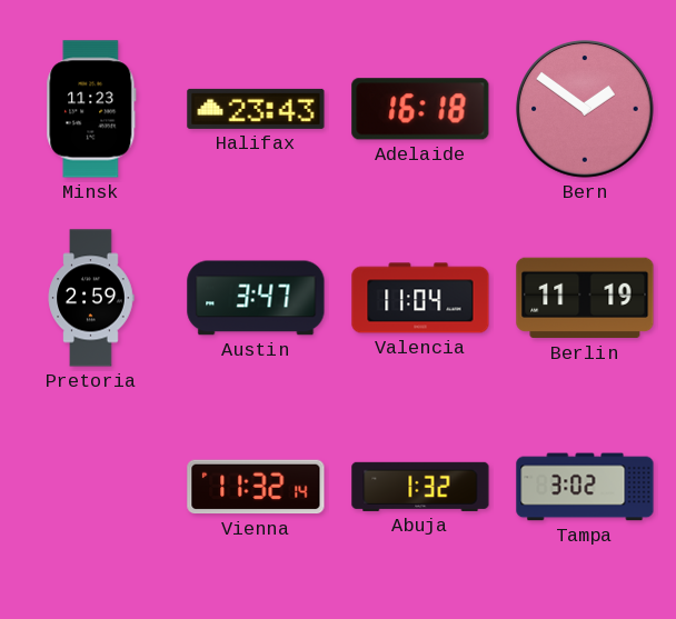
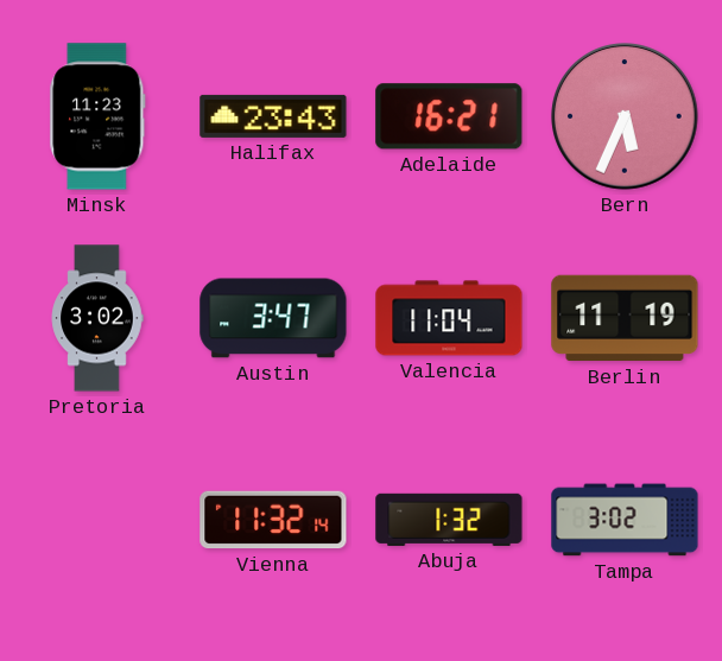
Adelaide: 16:18 -> 16:21 (449, 116)
Bern: 1:51 -> 5:34 (625, 116)
Pretoria: 2:59 -> 3:02 (97, 318)
